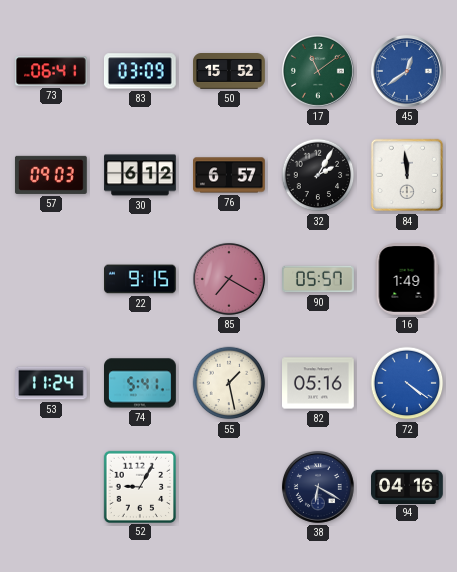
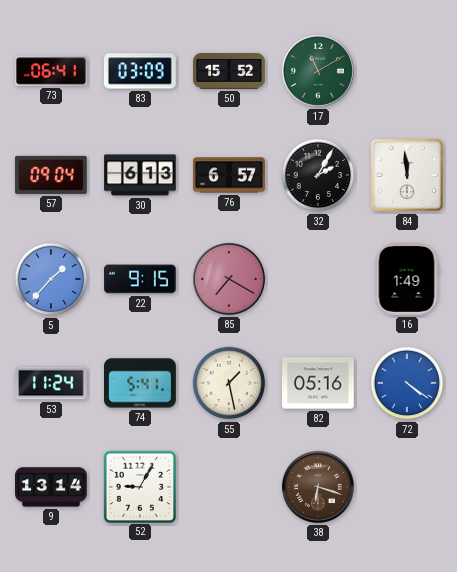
17: 11:09 -> 11:10 (318, 71)
45: 12:39 -> none (407, 71)
57: 09:03 -> 09:04 (51, 175)
30: 6:12 -> 6:13 (140, 175)
5: none -> 1:37 (51, 279)
90: 05:57 -> none (319, 279)
9: none -> 13:14 (52, 487)
38: 6:20 -> 6:18 (318, 487)
38 dial: navy -> brown (318, 487)
94: 04:16 -> none (408, 486)
